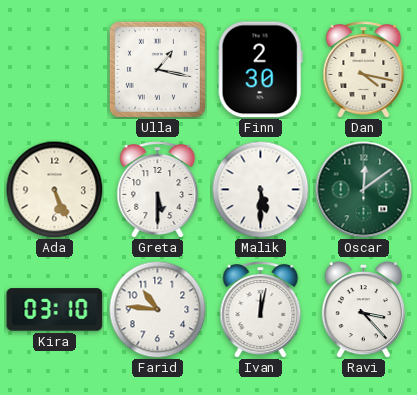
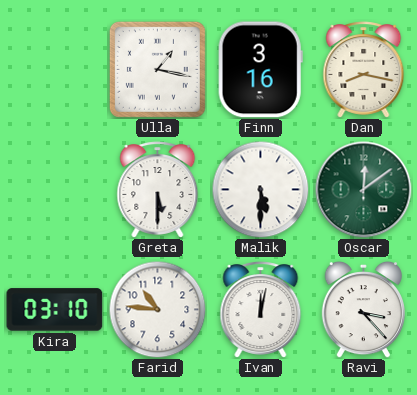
Finn: 2:30 -> 3:16 (260, 70)
Dan: 4:17 -> 8:17 (364, 70)
Ada: 5:26 -> none (54, 189)
